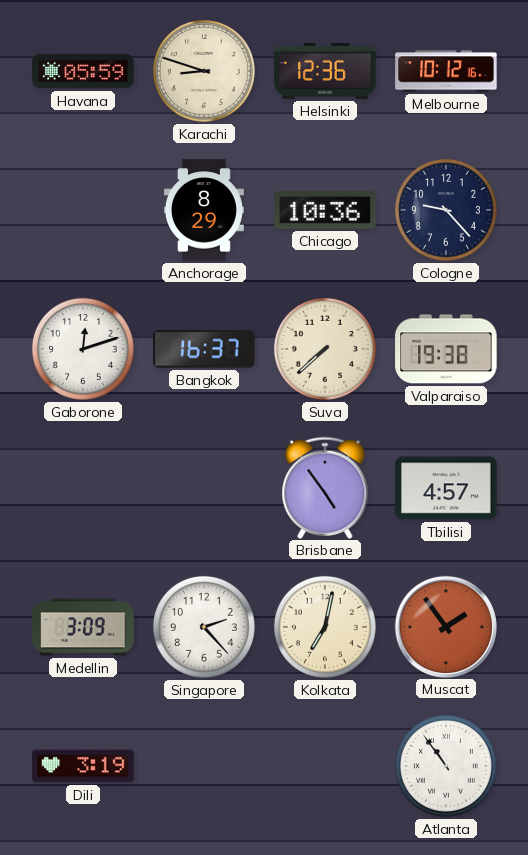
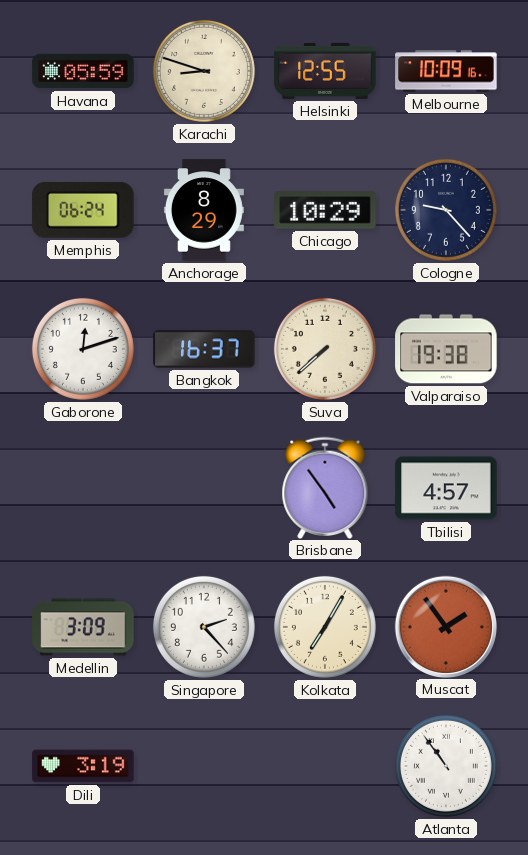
Helsinki: 12:36 -> 12:55 (325, 71)
Melbourne: 10:12 -> 10:09 (446, 71)
Memphis: none -> 06:24 (83, 210)
Chicago: 10:36 -> 10:29 (325, 210)
Kolkata: 7:02 -> 7:05 (325, 627)
